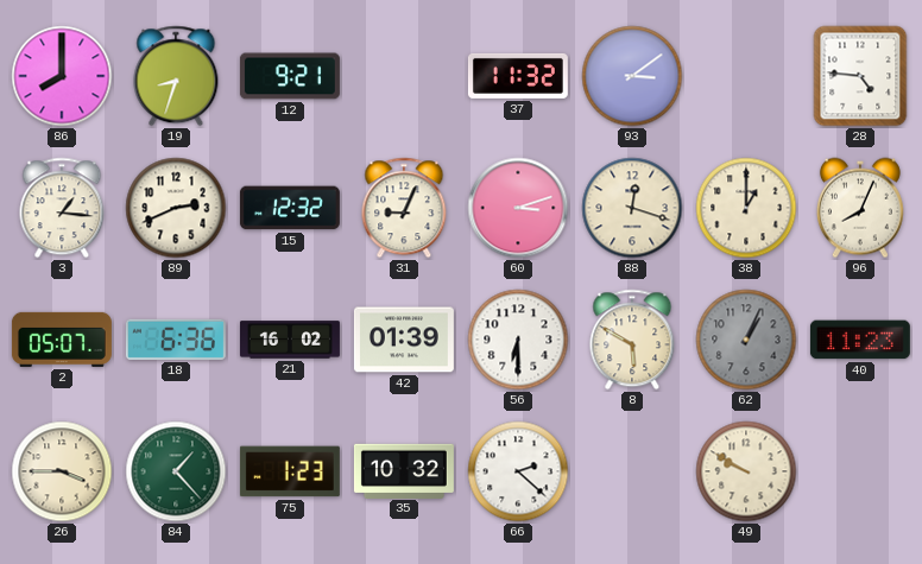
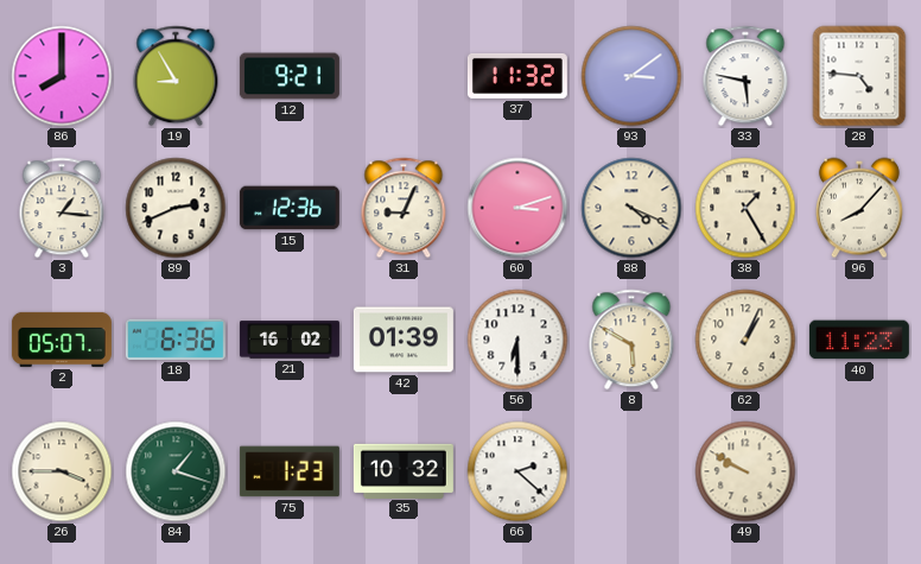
19: 8:33 -> 8:55 (176, 76)
33: none -> 5:47 (745, 76)
15: 12:32 -> 12:36 (290, 208)
88: 12:18 -> 4:19 (631, 208)
38: 1:00 -> 1:25 (745, 208)
96: 8:04 -> 8:07 (859, 208)
62 dial: grey -> cream (745, 340)
84: 1:23 -> 1:18 (176, 471)
